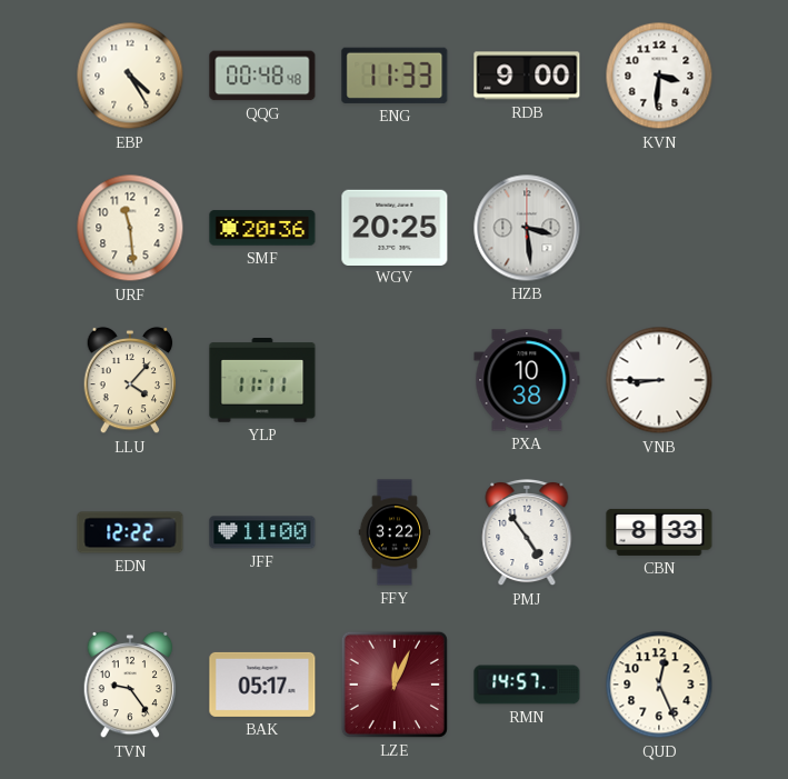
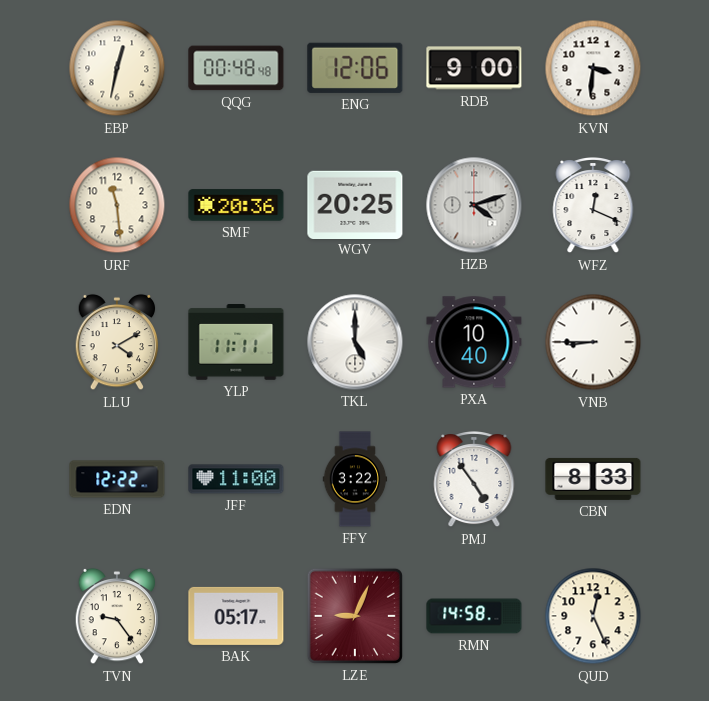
EBP: 4:25 -> 12:32 (117, 68)
ENG: 11:33 -> 12:06 (355, 68)
HZB: 3:29 -> 4:12 (474, 205)
WFZ: none -> 12:19 (593, 206)
LLU: 4:07 -> 4:10 (117, 342)
TKL: none -> 5:00 (355, 342)
PXA: 10:38 -> 10:40 (474, 342)
LZE: 12:04 -> 9:04 (355, 616)
RMN: 14:57 -> 14:58 (474, 616)
